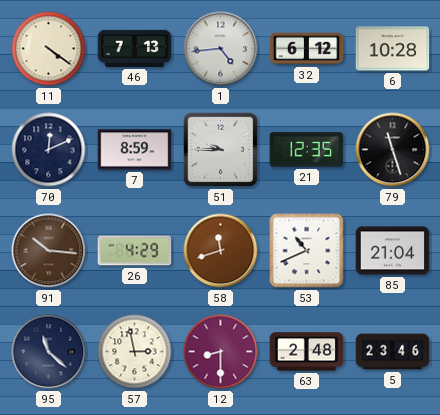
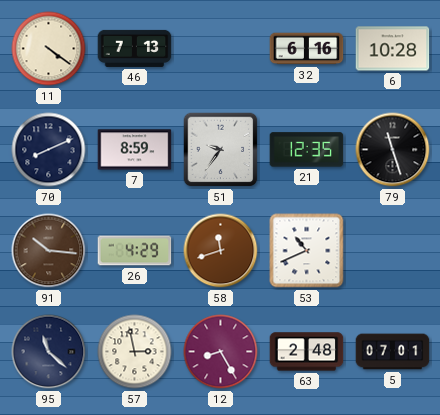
1: 4:44 -> none (221, 49)
32: 6:12 -> 6:16 (307, 49)
70: 12:11 -> 8:11 (49, 150)
51: 9:45 -> 9:36 (221, 150)
85: 21:04 -> none (393, 251)
12: 8:30 -> 8:25 (221, 352)
5: 23:46 -> 07:01 (393, 352)
